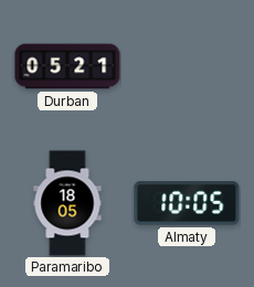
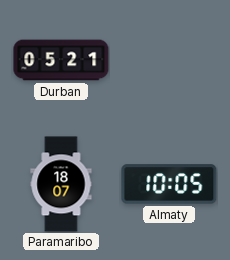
Paramaribo: 18:05 -> 18:07 (61, 184)
